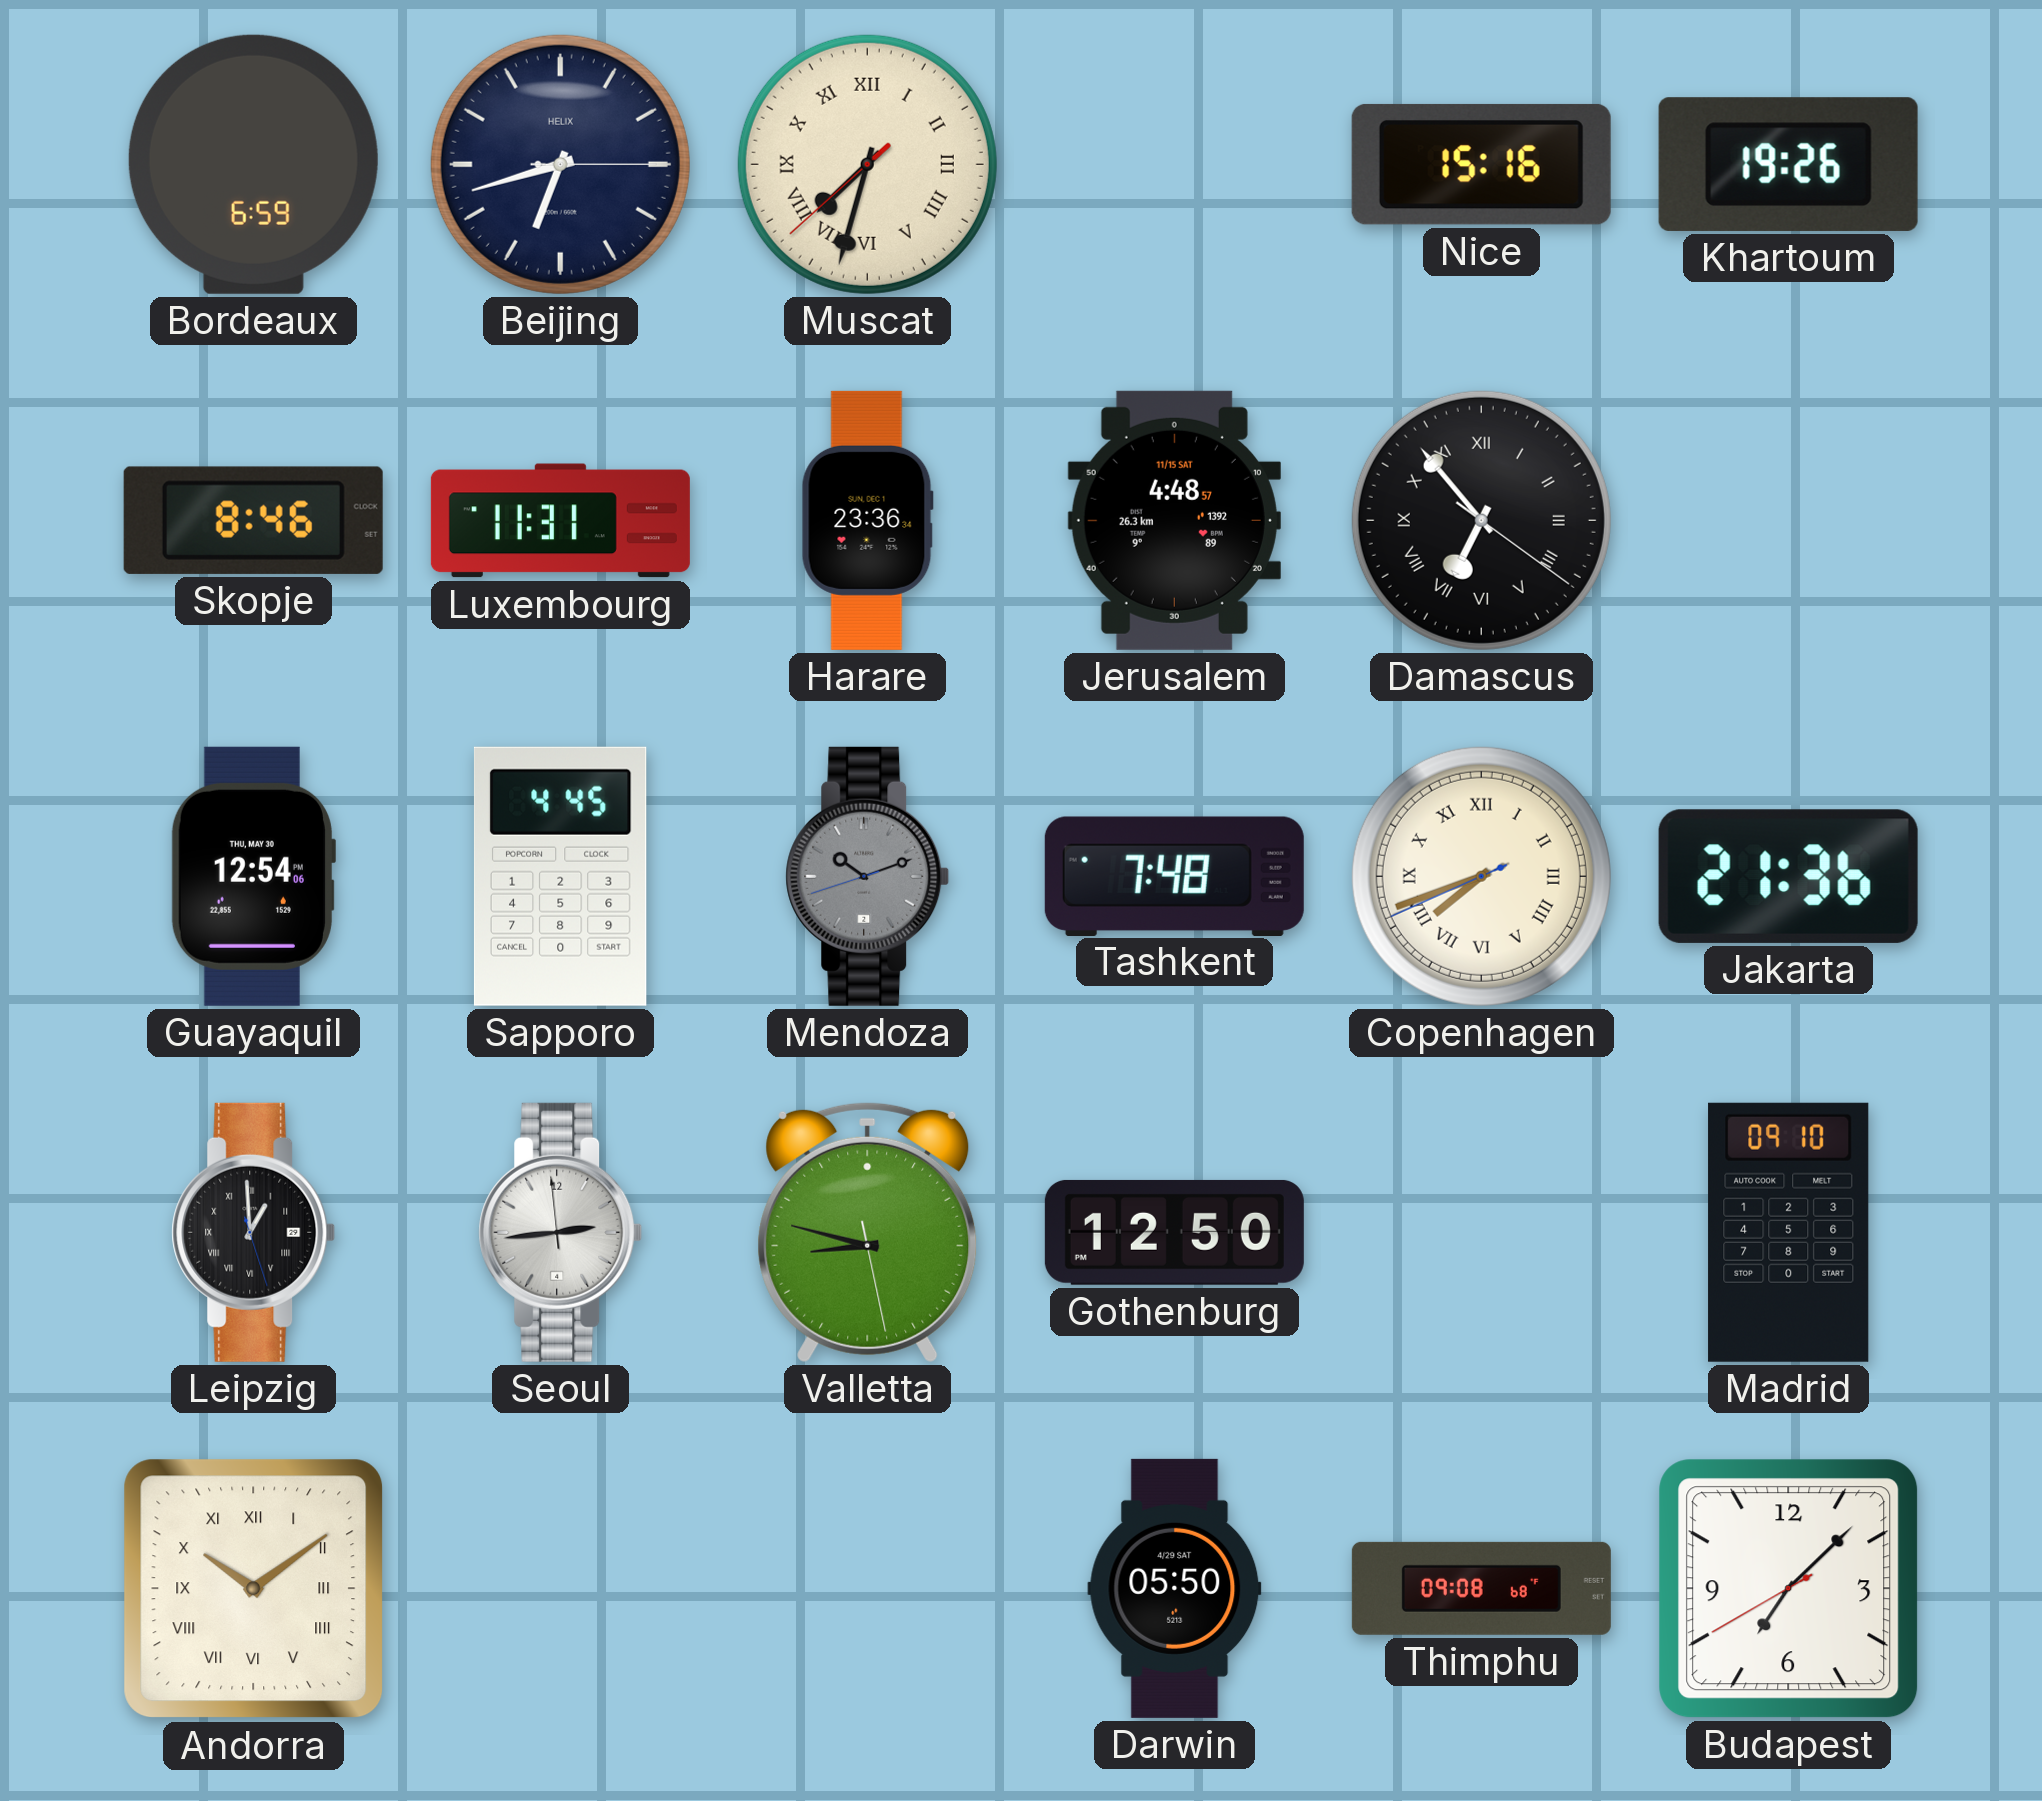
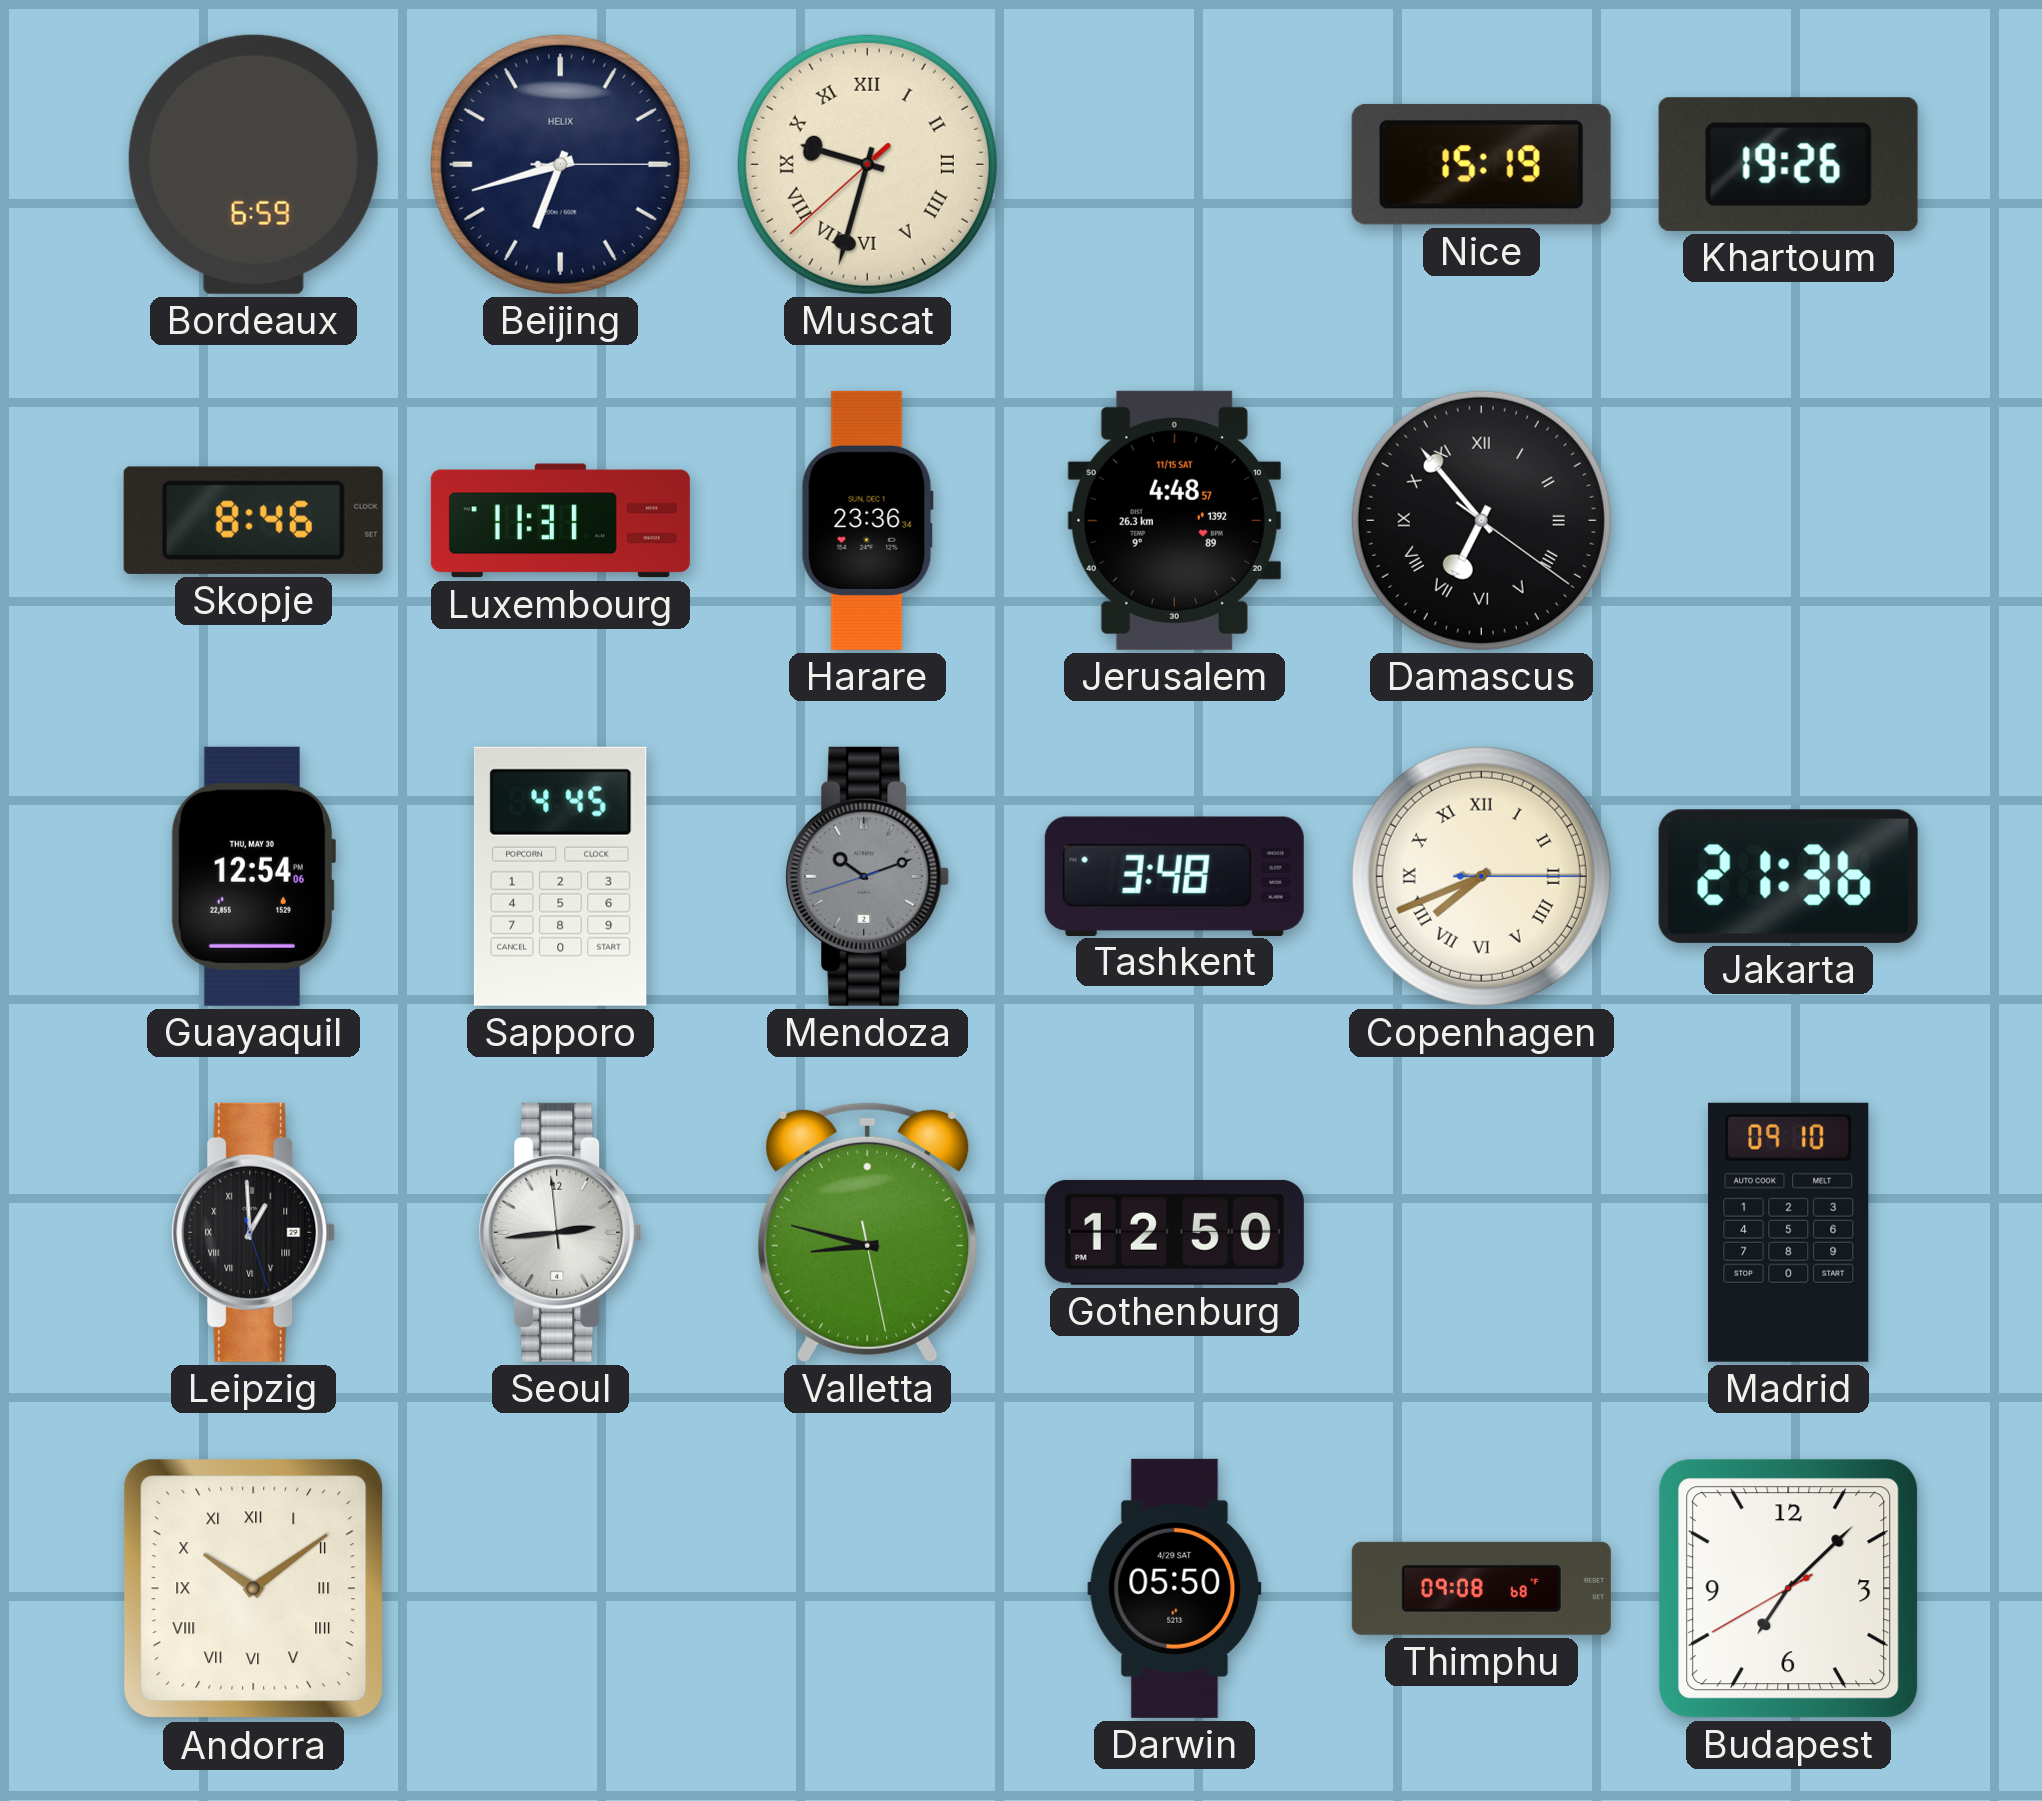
Muscat: 7:32 -> 9:32 (867, 164)
Nice: 15:16 -> 15:19 (1481, 164)
Tashkent: 7:48 -> 3:48 (1174, 876)
Copenhagen: 7:41:41 -> 7:41:15 (1481, 876)
